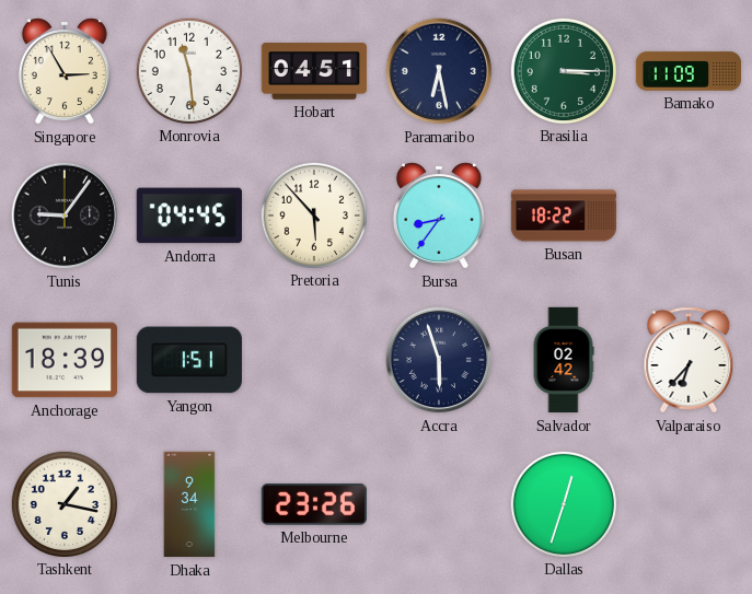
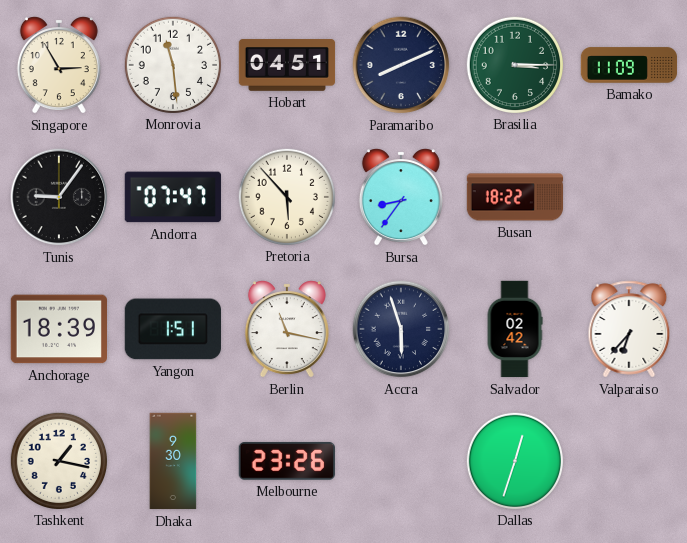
Paramaribo: 6:28 -> 8:11 (401, 65)
Andorra: 04:45 -> 07:47 (173, 197)
Berlin: none -> 11:17 (287, 329)
Dhaka: 9:34 -> 9:30 (173, 461)
